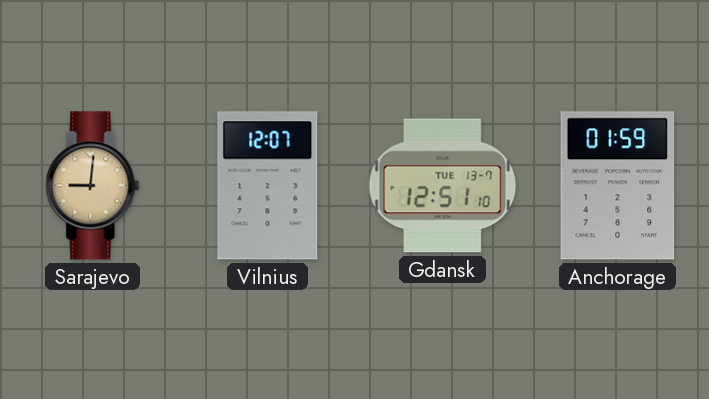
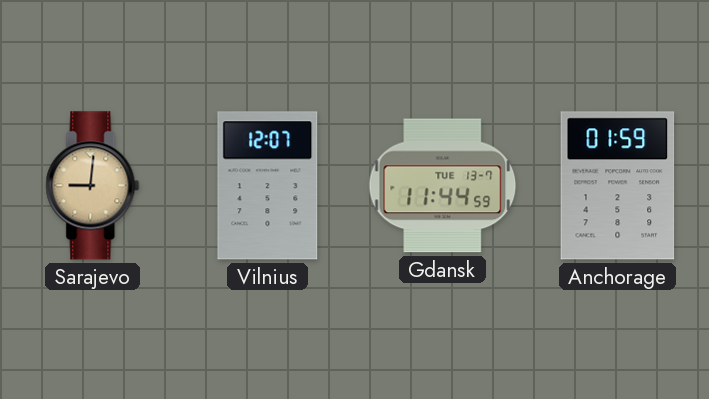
Gdansk: 12:51 -> 11:44 (443, 186)
